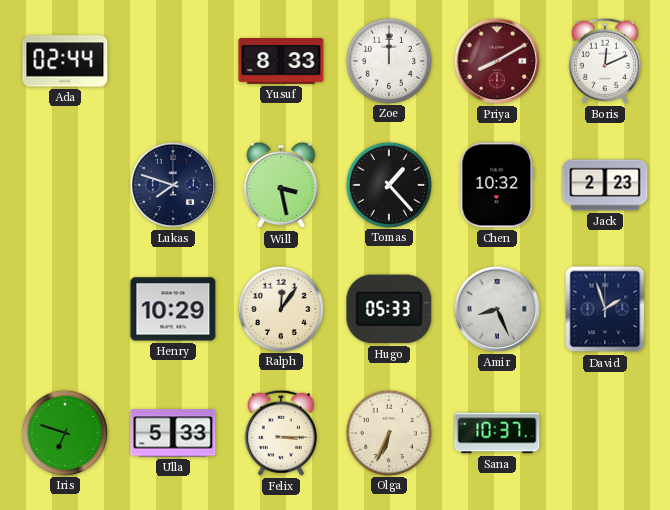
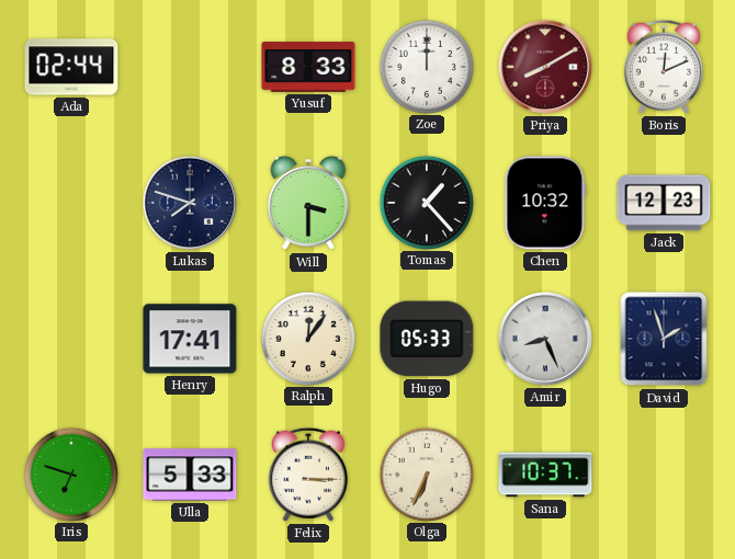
Will: 3:28 -> 3:30 (308, 203)
Jack: 2:23 -> 12:23 (664, 203)
Henry: 10:29 -> 17:41 (190, 339)
